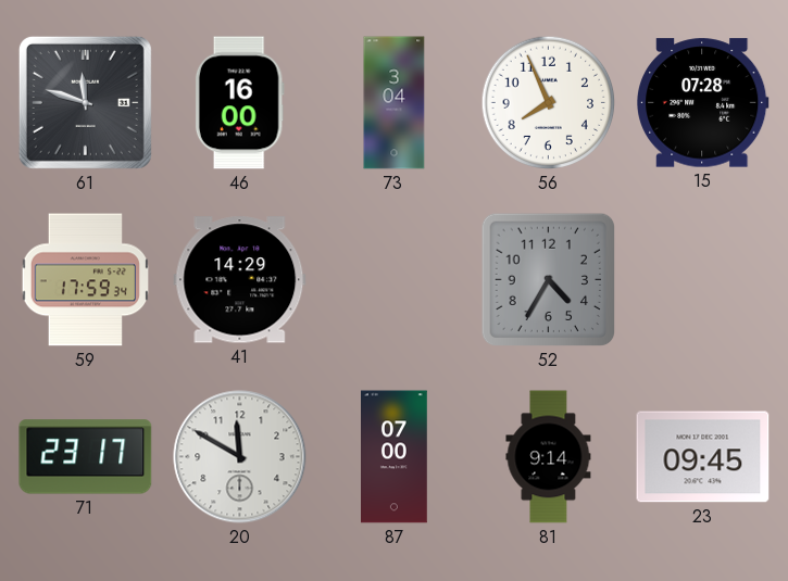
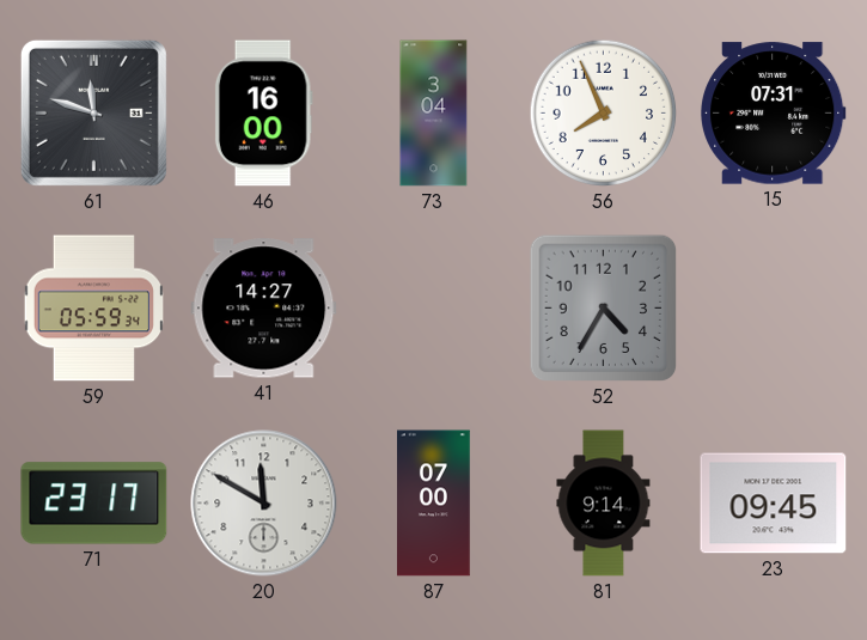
15: 07:28 -> 07:31 (774, 114)
59: 17:59 -> 05:59 (93, 309)
41: 14:29 -> 14:27 (264, 309)
